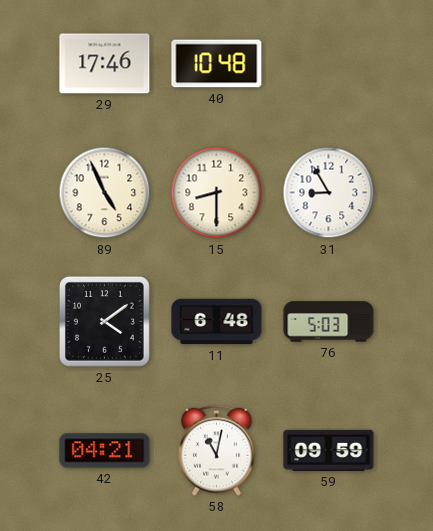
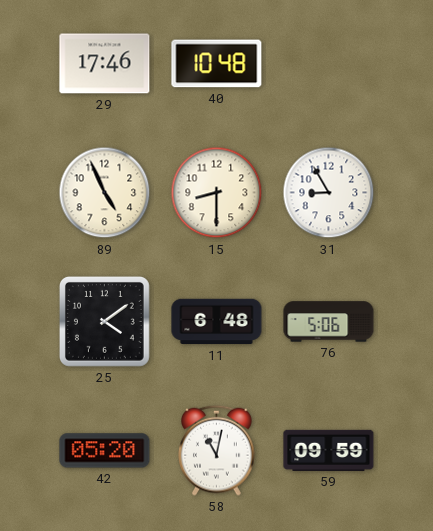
76: 5:03 -> 5:06 (329, 322)
42: 04:21 -> 05:20 (105, 451)
